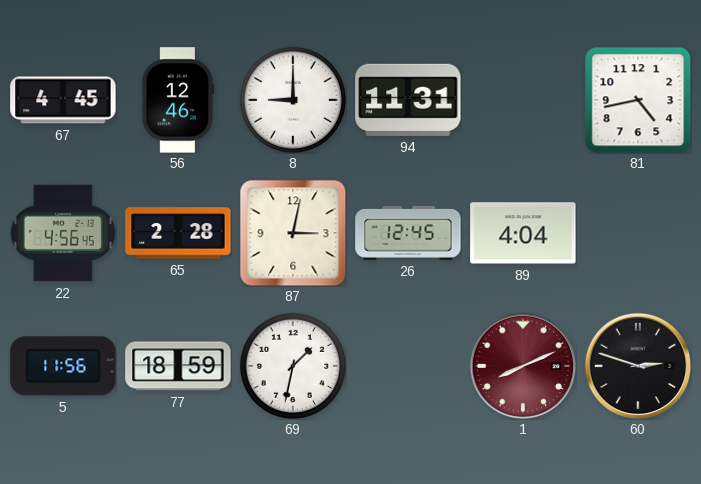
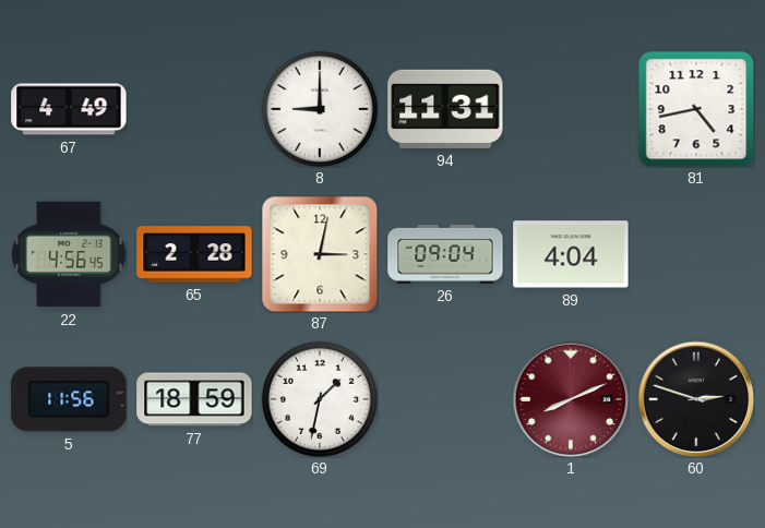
67: 4:45 -> 4:49 (69, 109)
56: 12:46 -> none (178, 100)
26: 12:45 -> 09:04 (445, 254)
